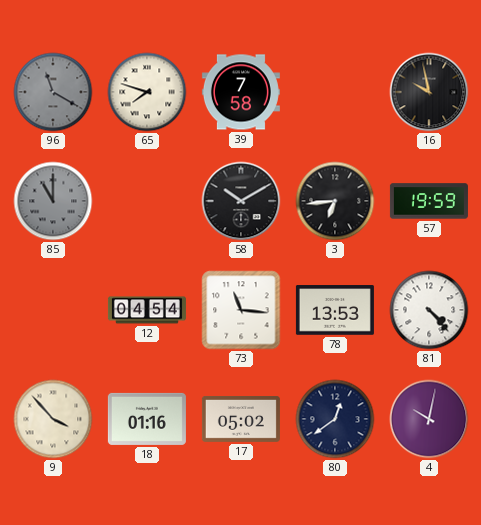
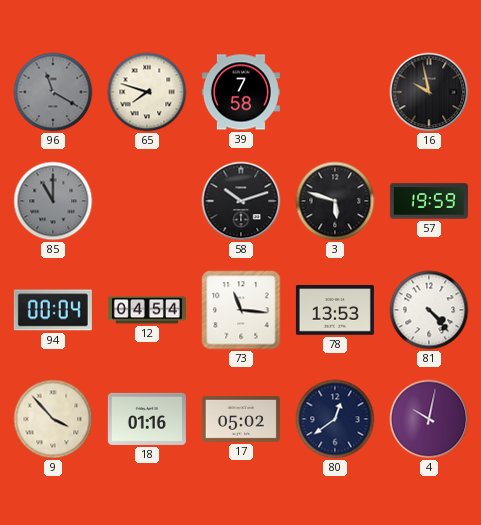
58: 10:10 -> 10:12 (241, 201)
3: 6:44 -> 5:48 (335, 201)
94: none -> 00:04 (53, 310)
